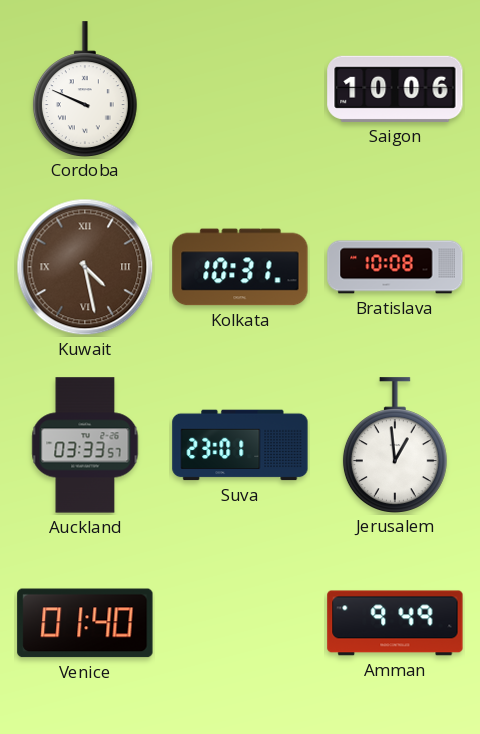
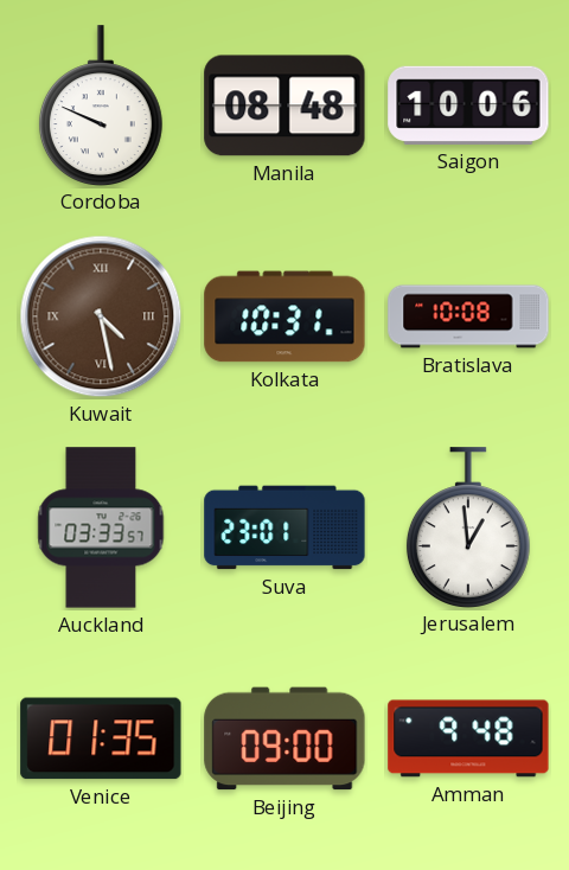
Manila: none -> 08:48 (284, 105)
Venice: 01:40 -> 01:35 (101, 738)
Beijing: none -> 09:00 (284, 738)
Amman: 9:49 -> 9:48 (468, 738)
